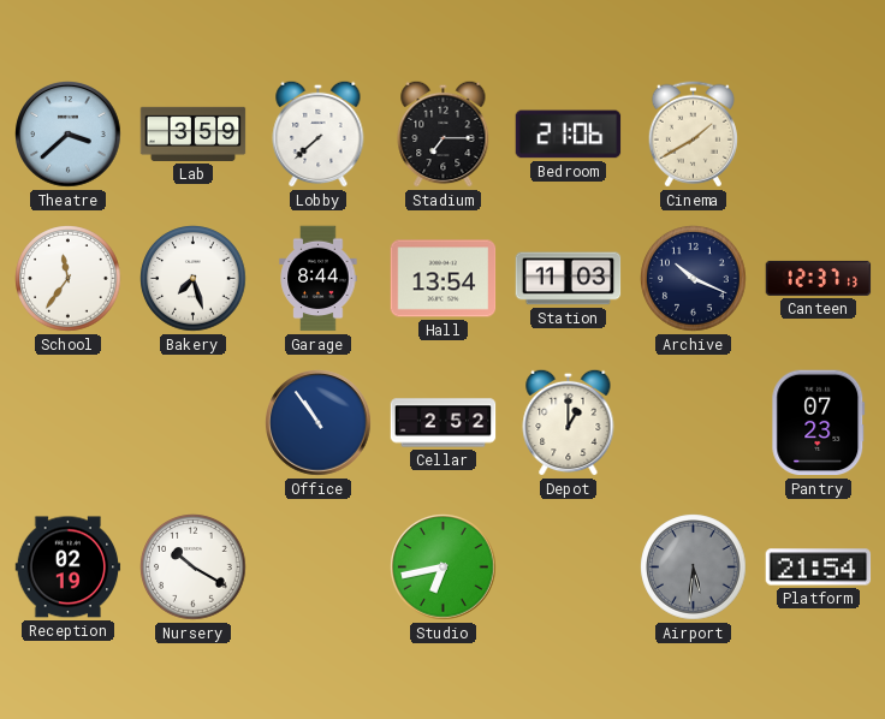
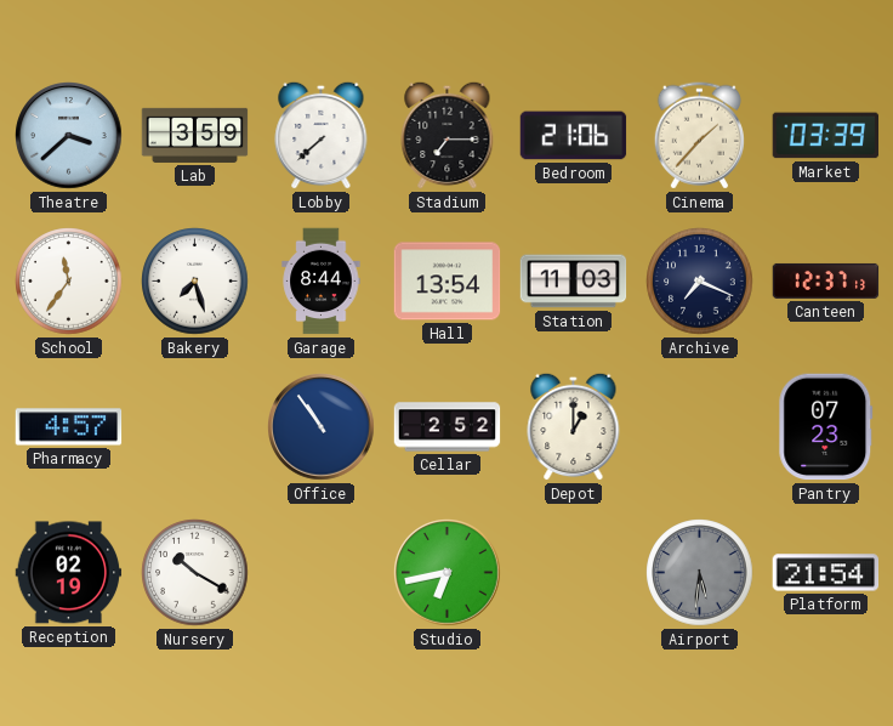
Cinema: 1:40 -> 1:37 (699, 136)
Market: none -> 03:39 (826, 136)
Archive: 10:19 -> 7:19 (700, 282)
Pharmacy: none -> 4:57 (69, 427)
